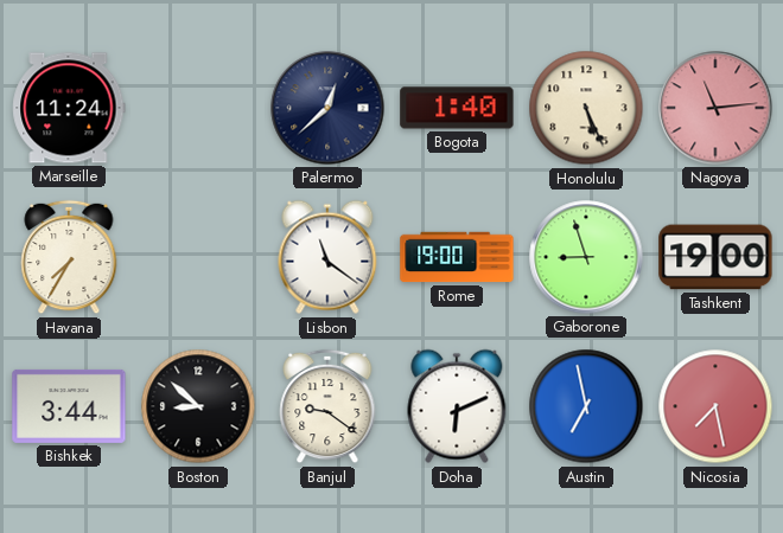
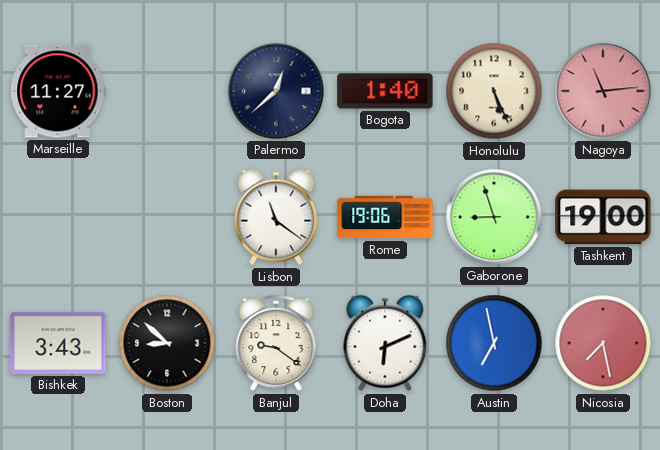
Marseille: 11:24 -> 11:27 (58, 91)
Havana: 7:35 -> none (69, 257)
Rome: 19:00 -> 19:06 (385, 217)
Bishkek: 3:44 -> 3:43 (58, 343)
